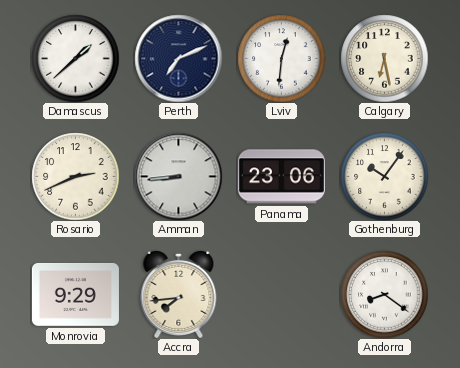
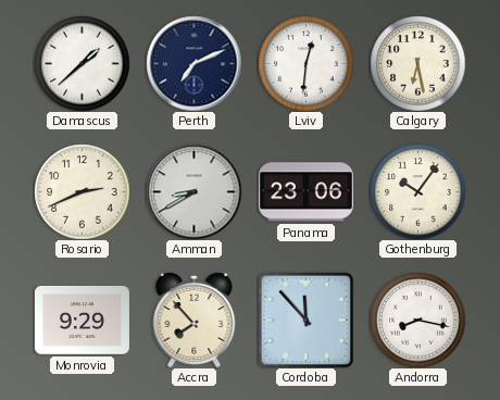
Amman: 8:44 -> 8:40 (193, 191)
Accra: 7:44 -> 7:53 (195, 320)
Cordoba: none -> 11:53 (305, 320)
Andorra: 8:21 -> 8:17 (417, 320)
